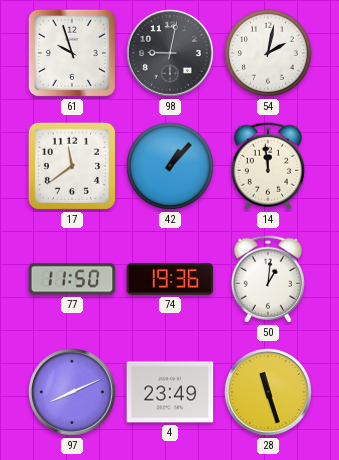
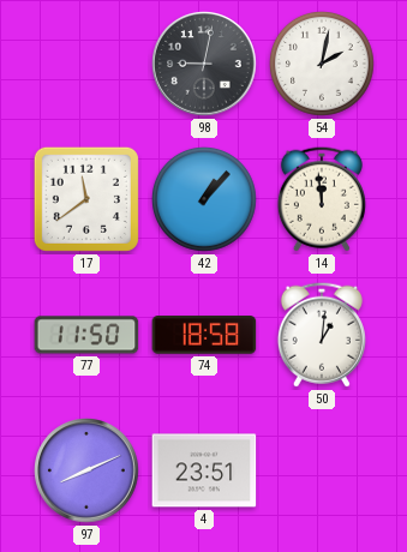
61: 9:57 -> none (72, 53)
74: 19:36 -> 18:58 (204, 335)
4: 23:49 -> 23:51 (204, 470)
28: 11:27 -> none (269, 393)
